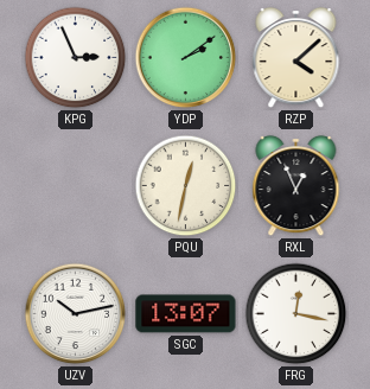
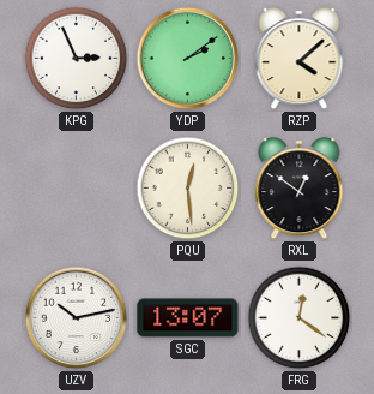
PQU: 12:32 -> 12:29 (188, 189)
RXL: 12:56 -> 12:51 (300, 189)
FRG: 12:17 -> 12:21 (300, 318)
